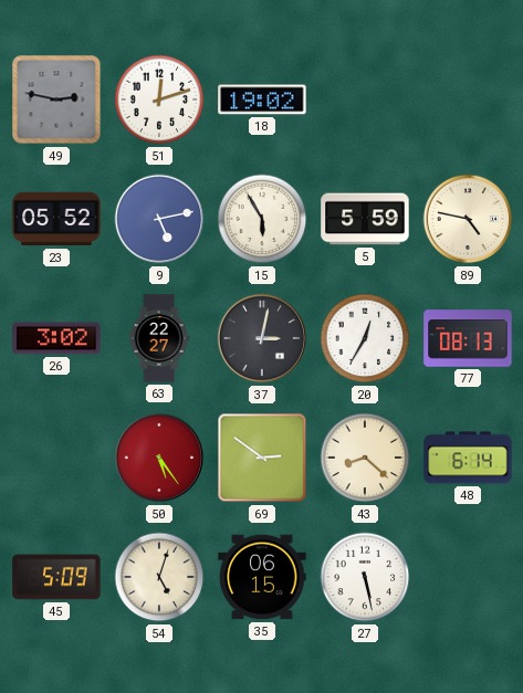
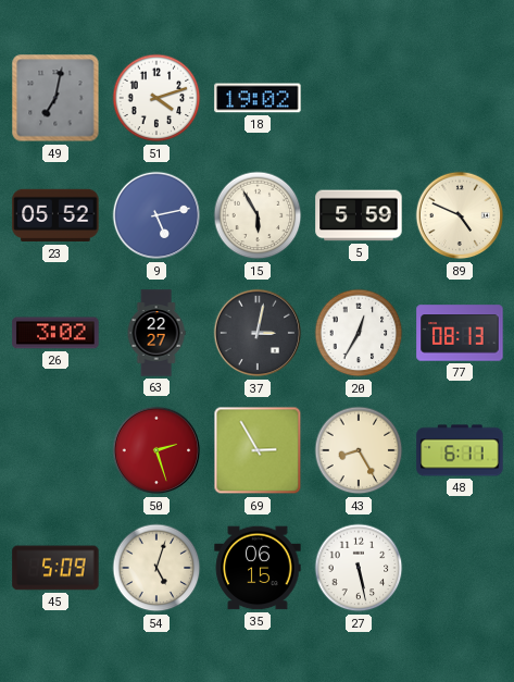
49: 2:47 -> 7:02 (55, 98)
51: 12:12 -> 4:12 (156, 98)
89: 4:47 -> 4:49 (460, 215)
50: 5:24 -> 2:27 (156, 450)
69: 2:51 -> 2:55 (258, 450)
43: 8:22 -> 8:25 (359, 450)
48: 6:14 -> 6:11 (460, 450)
